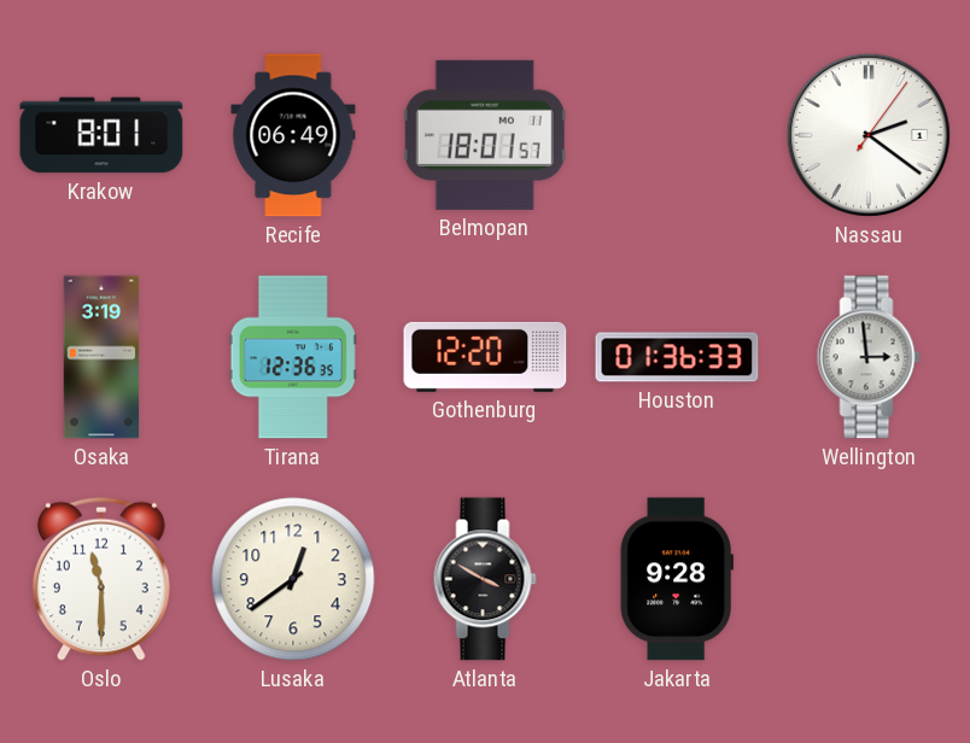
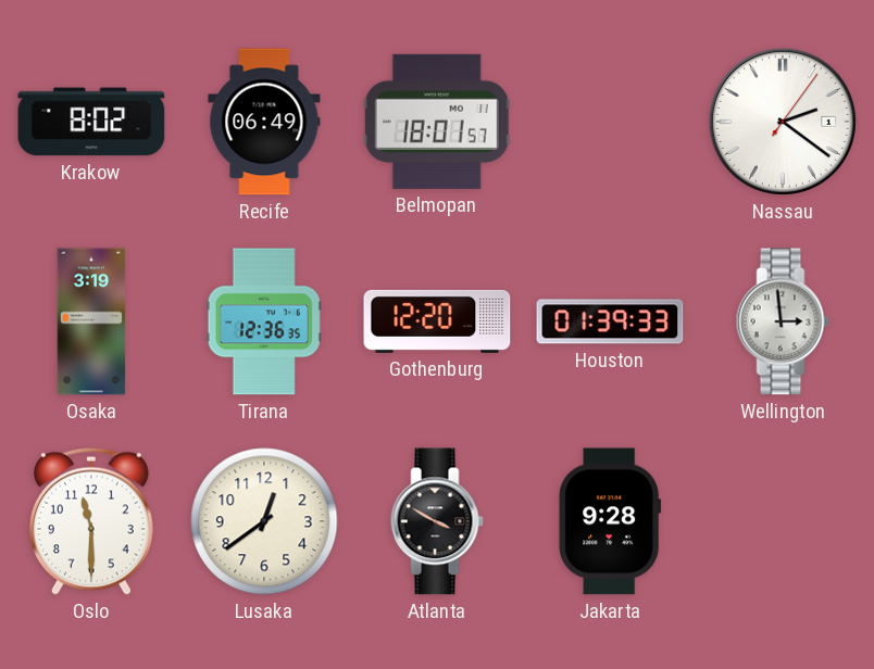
Krakow: 8:01 -> 8:02 (91, 122)
Houston: 01:36 -> 01:39 (610, 321)
